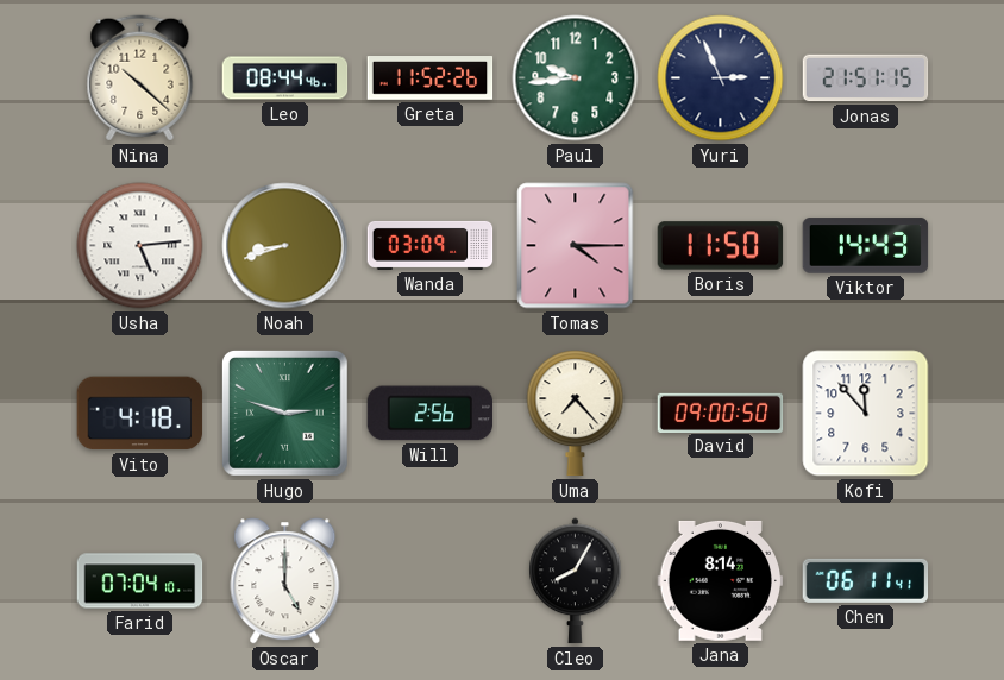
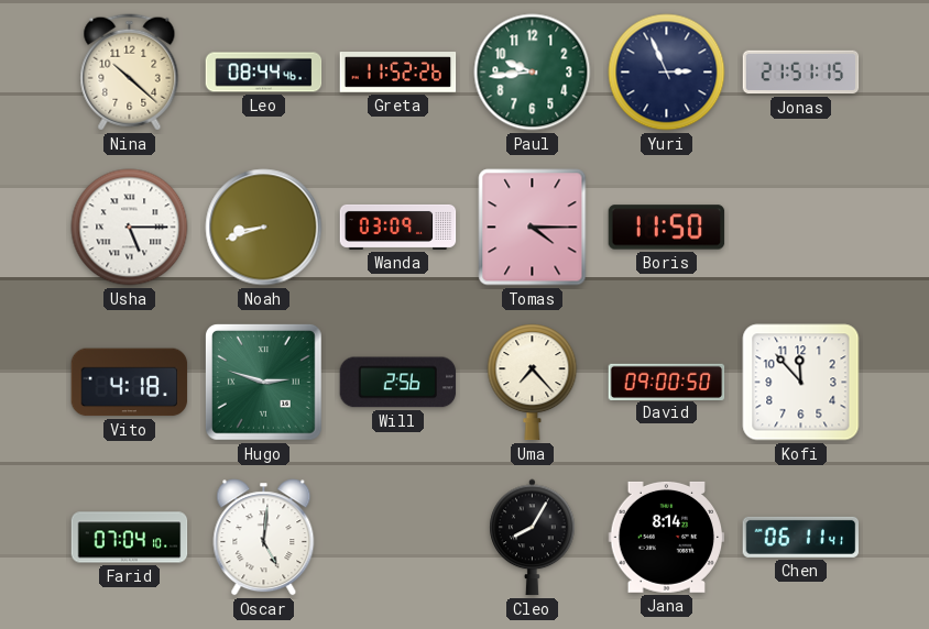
Usha: 5:14 -> 5:15 (130, 228)
Viktor: 14:43 -> none (866, 246)
Oscar: 5:00 -> 5:01 (264, 538)
